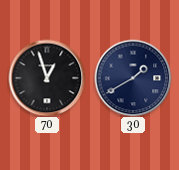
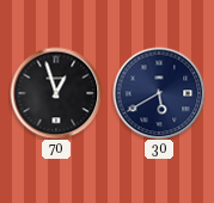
30: 1:40 -> 5:40 (159, 93)
